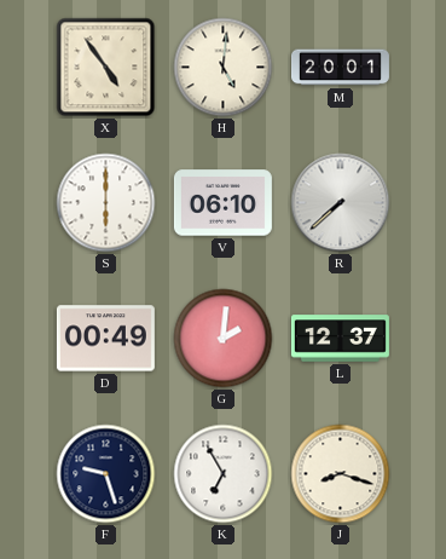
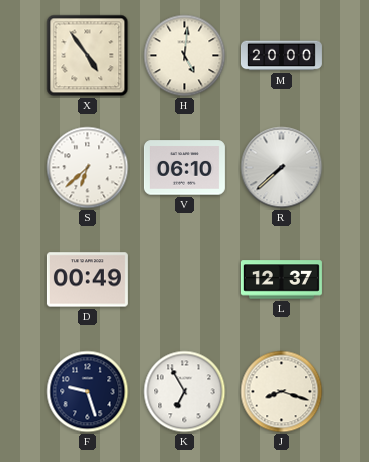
M: 20:01 -> 20:00 (281, 56)
S: 6:00 -> 6:38 (88, 168)
G: 2:01 -> none (224, 339)
